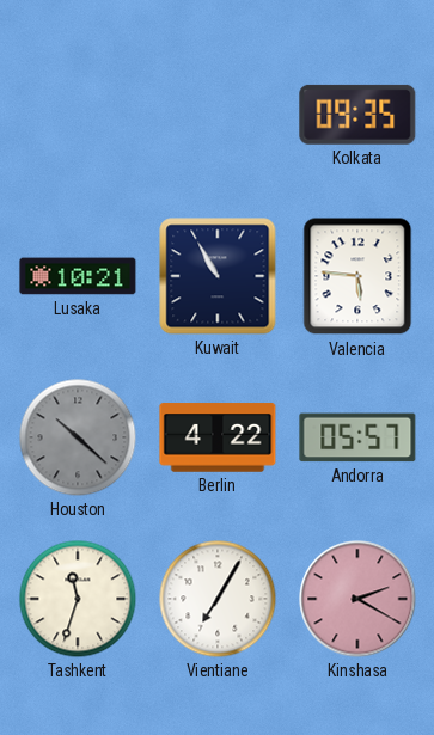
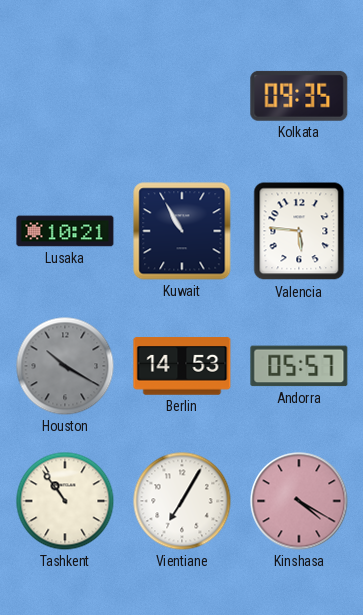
Houston: 10:22 -> 10:20 (65, 366)
Berlin: 4:22 -> 14:53 (182, 366)
Tashkent: 11:33 -> 10:54 (65, 501)
Kinshasa: 2:20 -> 4:20 (299, 501)
